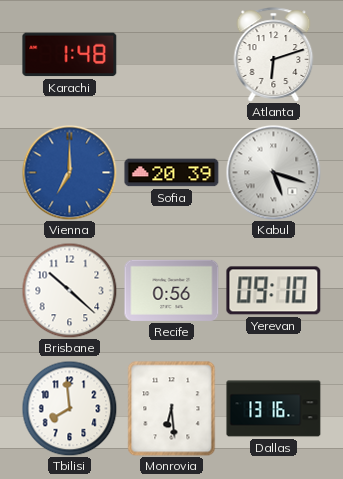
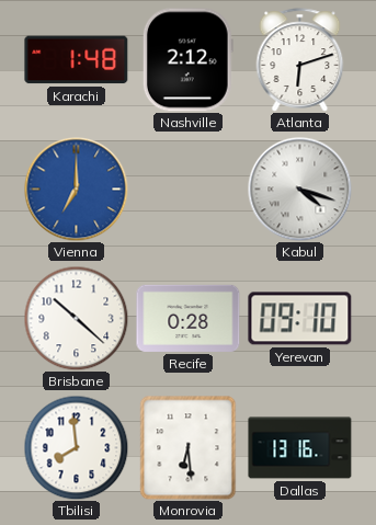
Nashville: none -> 2:12 (187, 60)
Sofia: 20:39 -> none (172, 173)
Kabul: 5:18 -> 4:18 (299, 189)
Recife: 0:56 -> 0:28 (189, 318)
